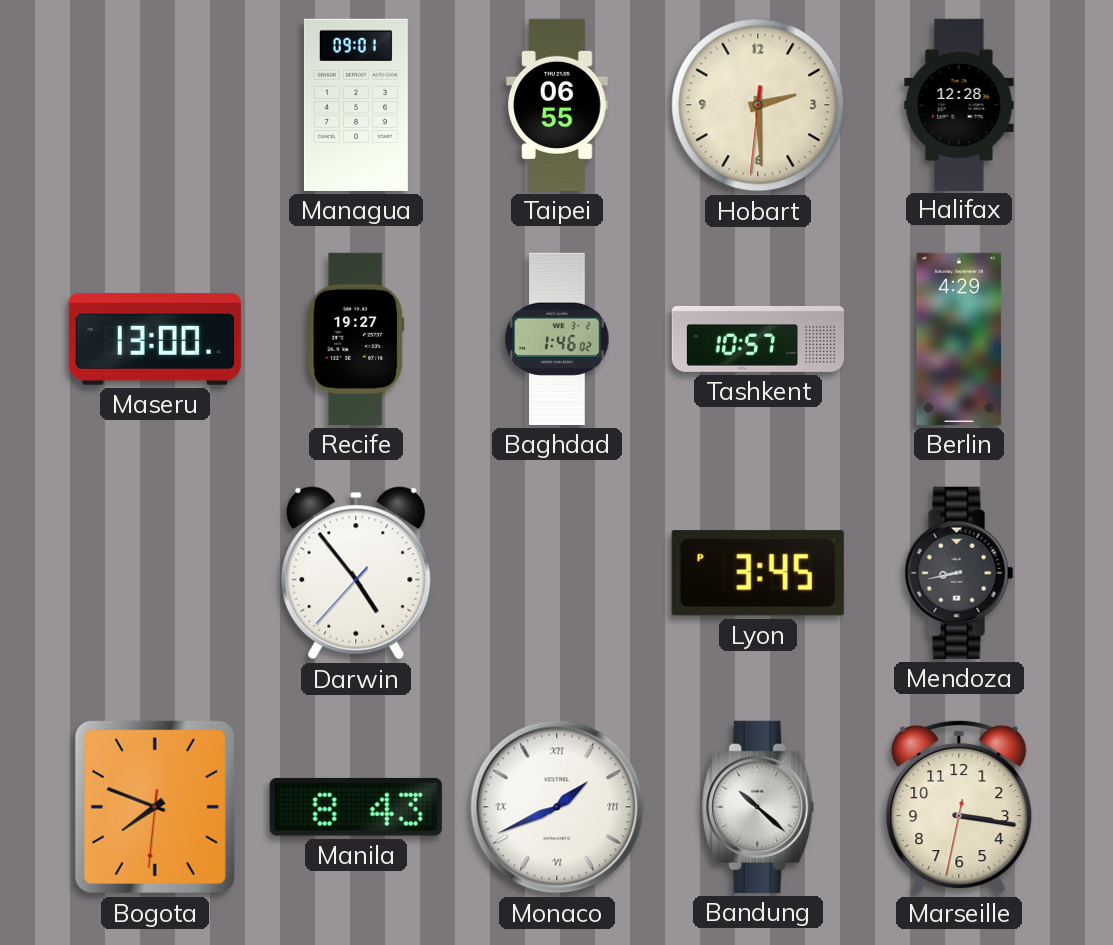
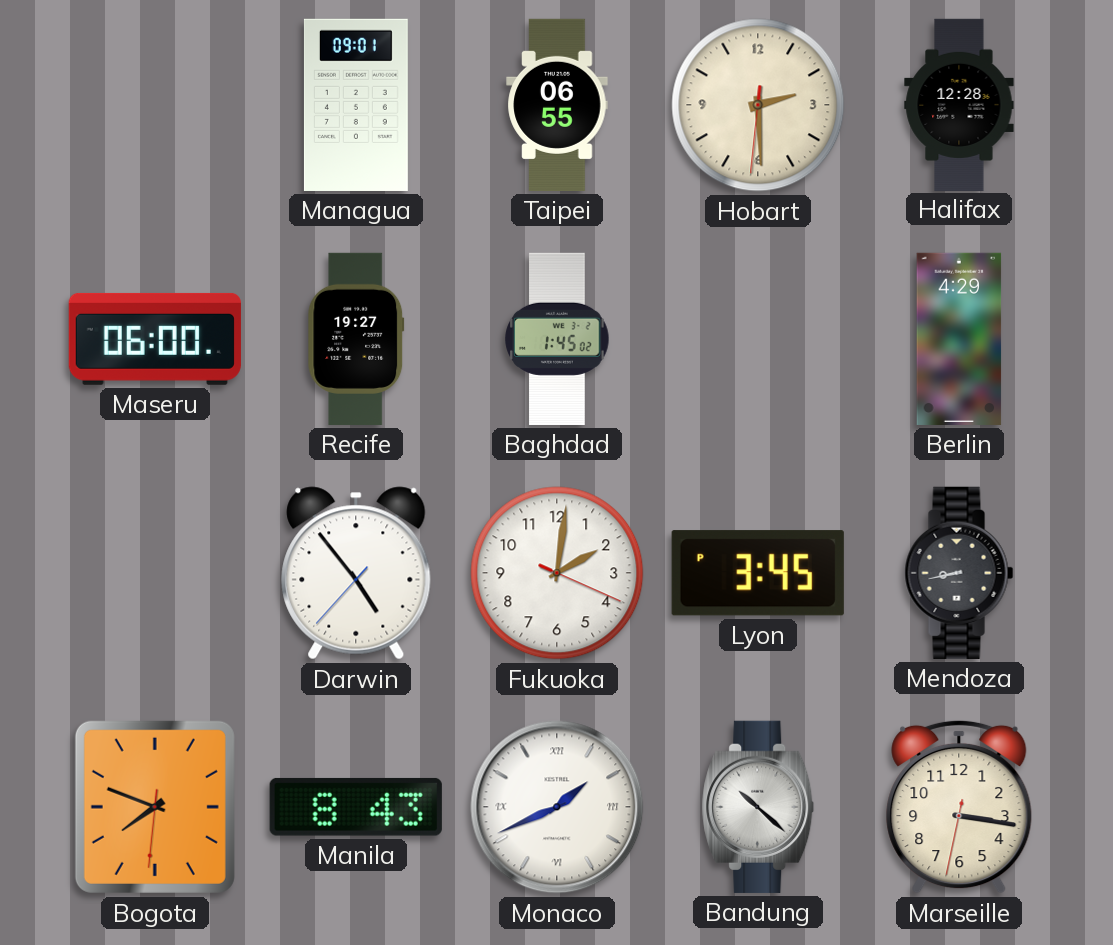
Maseru: 13:00 -> 06:00 (155, 339)
Baghdad: 1:46 -> 1:45 (557, 339)
Tashkent: 10:57 -> none (757, 339)
Fukuoka: none -> 2:01 (557, 573)
